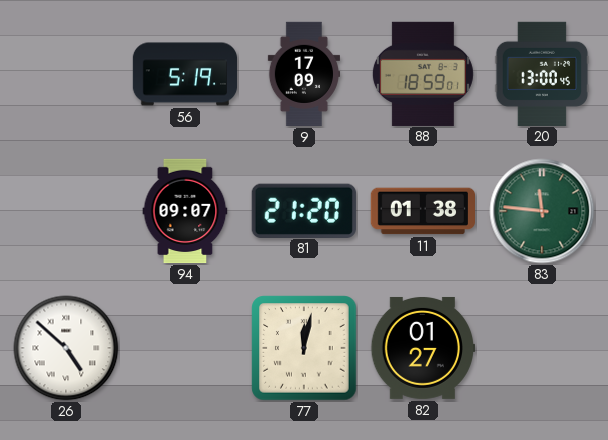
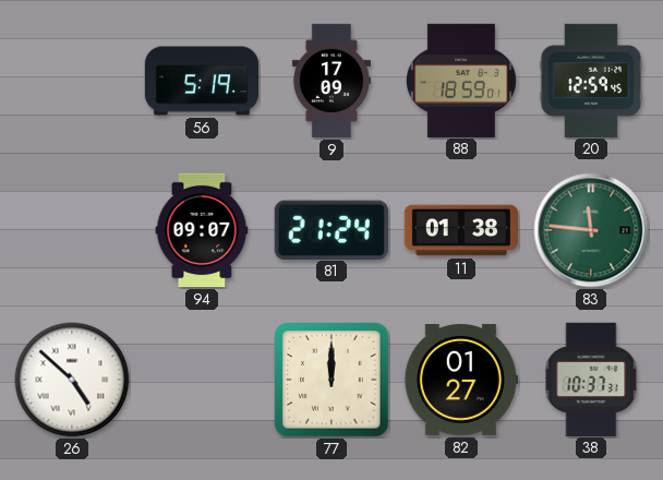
20: 13:00 -> 12:59 (591, 80)
81: 21:20 -> 21:24 (331, 229)
77: 12:02 -> 12:00 (331, 380)
38: none -> 10:37 (591, 379)
